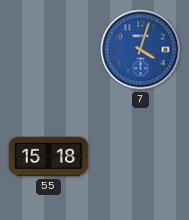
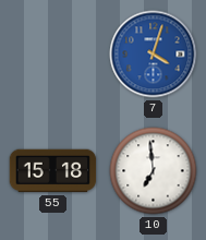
10: none -> 6:59 (154, 171)
